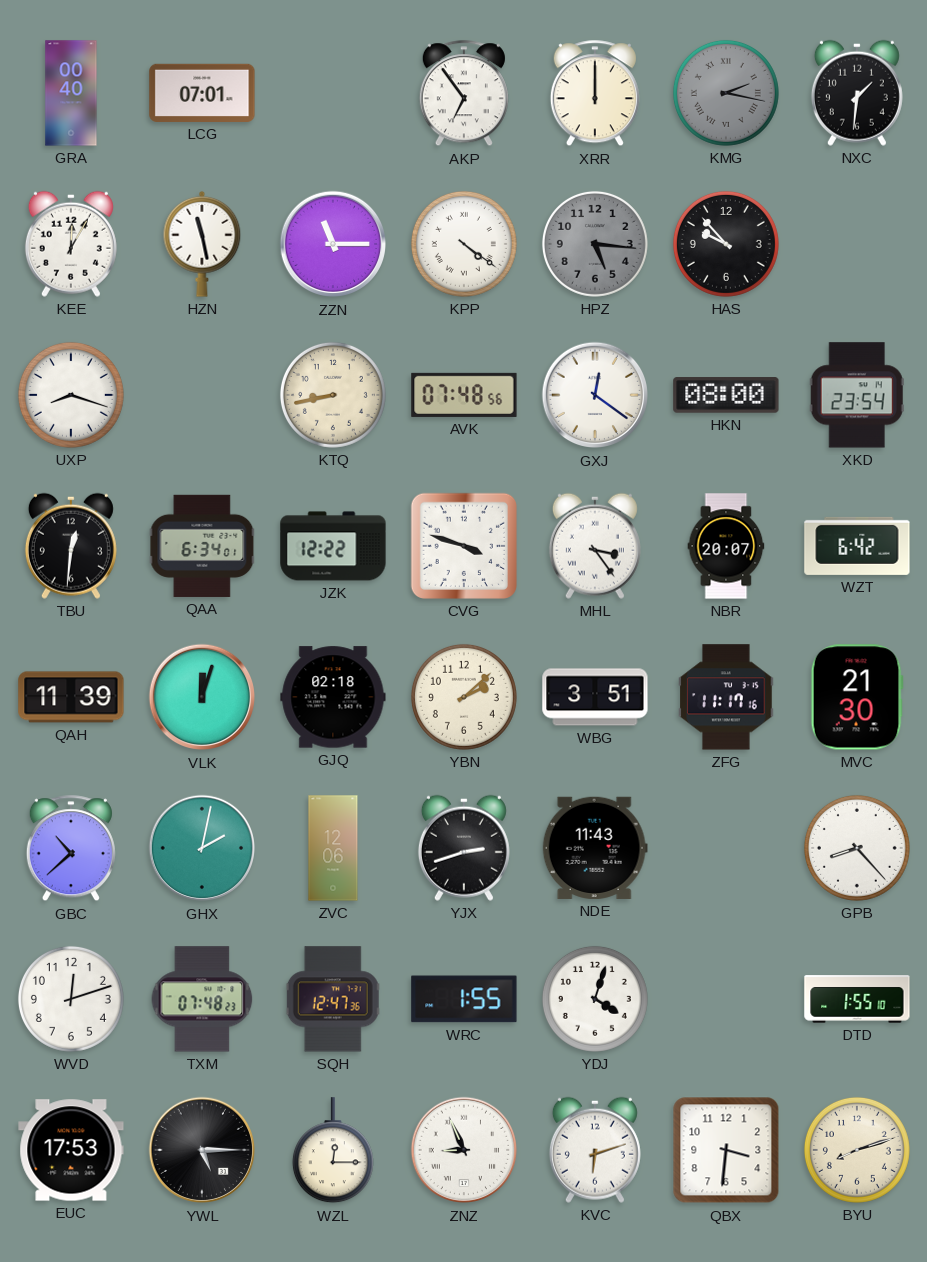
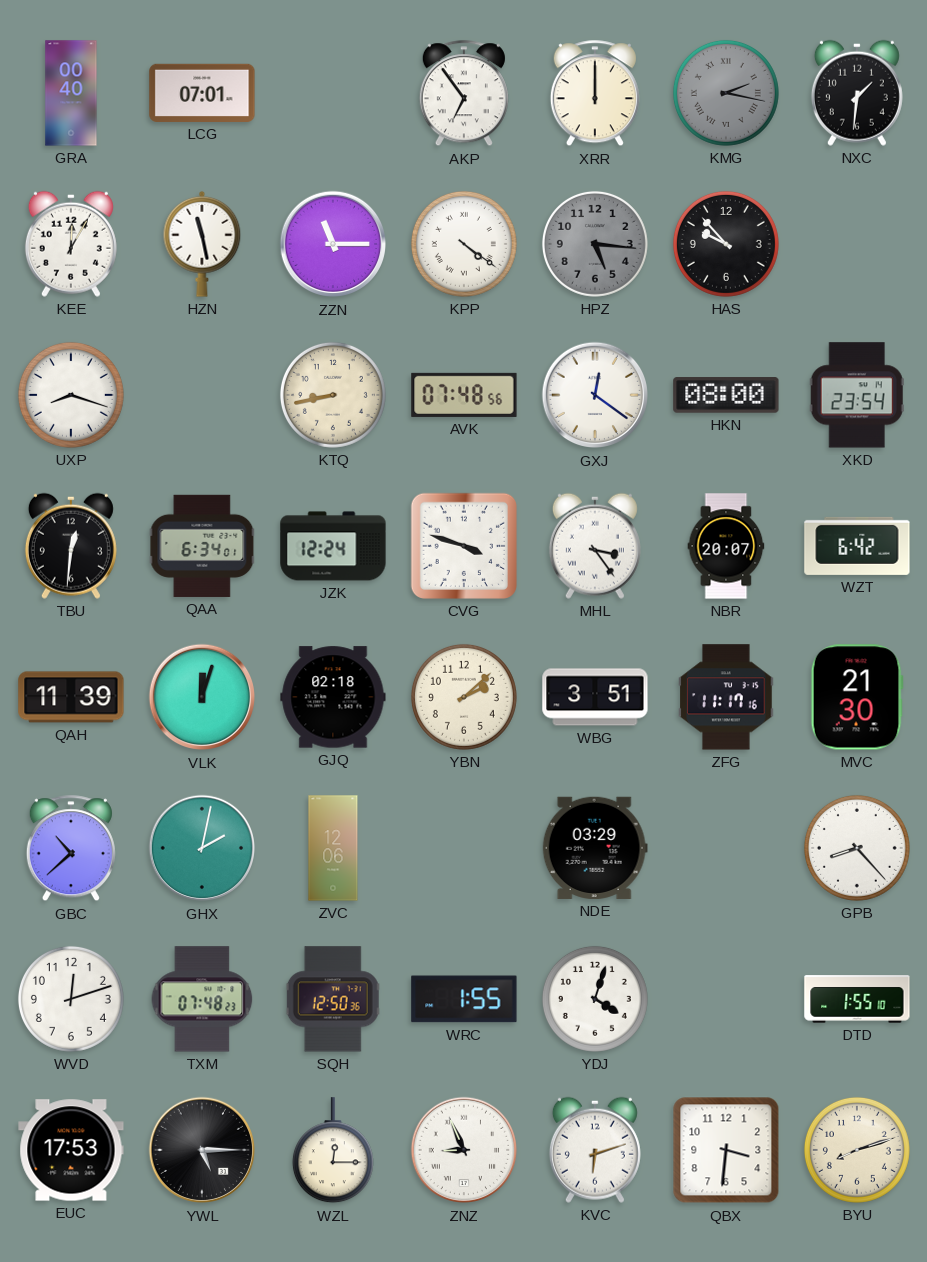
JZK: 12:22 -> 12:24 (333, 546)
YJX: 2:42 -> none (464, 848)
NDE: 11:43 -> 03:29 (595, 848)
SQH: 12:47 -> 12:50 (333, 999)
